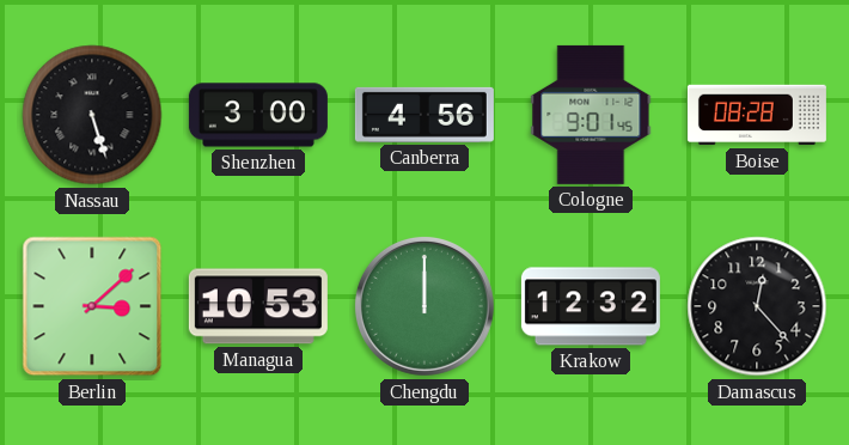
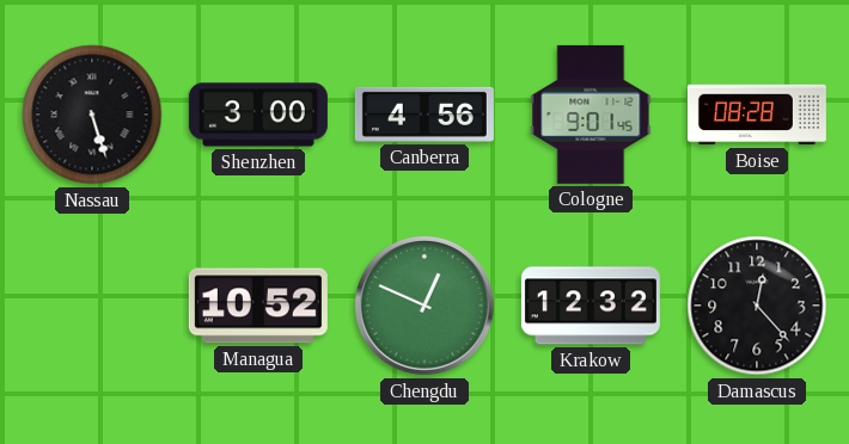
Berlin: 3:08 -> none (92, 306)
Managua: 10:53 -> 10:52 (258, 306)
Chengdu: 12:00 -> 12:49 (424, 306)
